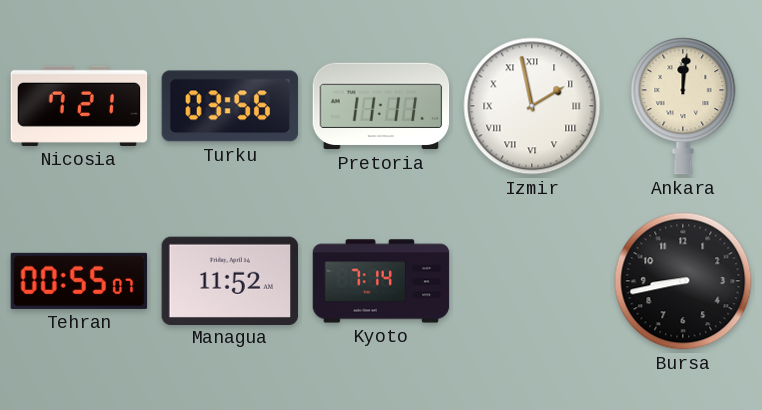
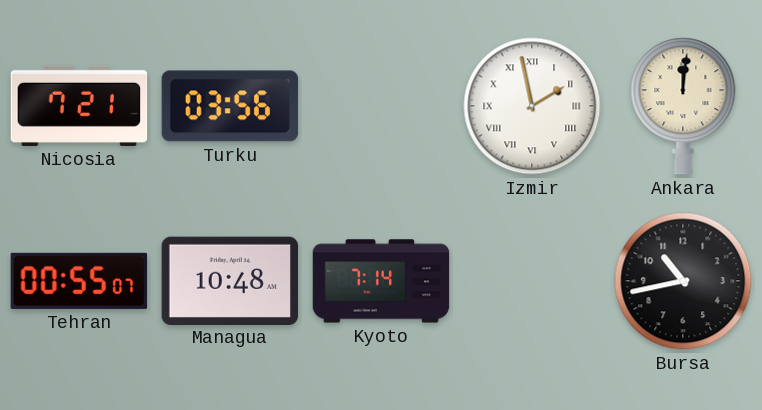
Pretoria: 11:11 -> none (381, 106)
Managua: 11:52 -> 10:48 (230, 280)
Bursa: 8:43 -> 10:43 (683, 281)
